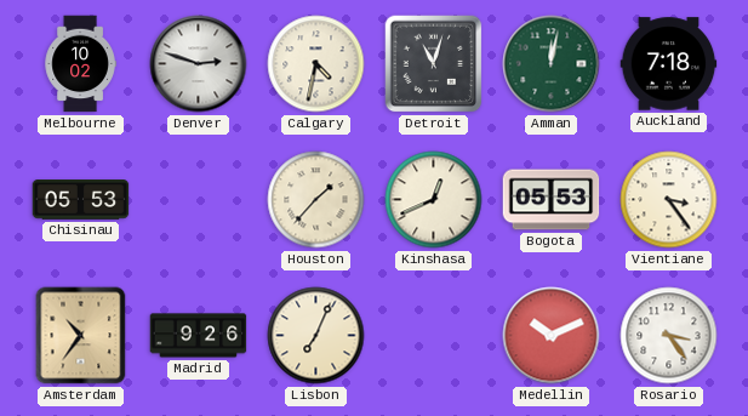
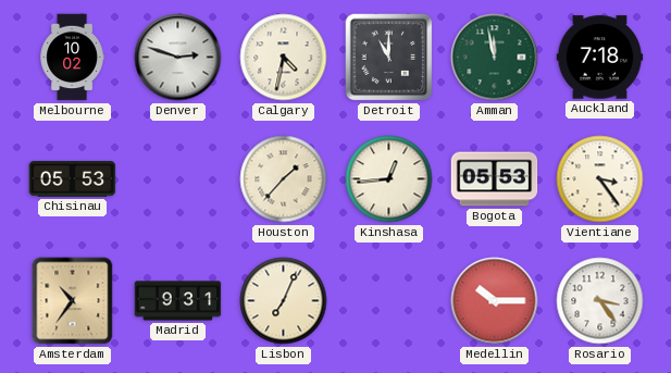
Detroit: 11:03 -> 11:00 (389, 58)
Amman: 12:02 -> 11:58 (495, 58)
Kinshasa: 12:41 -> 12:44 (389, 179)
Madrid: 9:26 -> 9:31 (178, 301)
Medellin: 10:11 -> 10:15 (495, 301)
